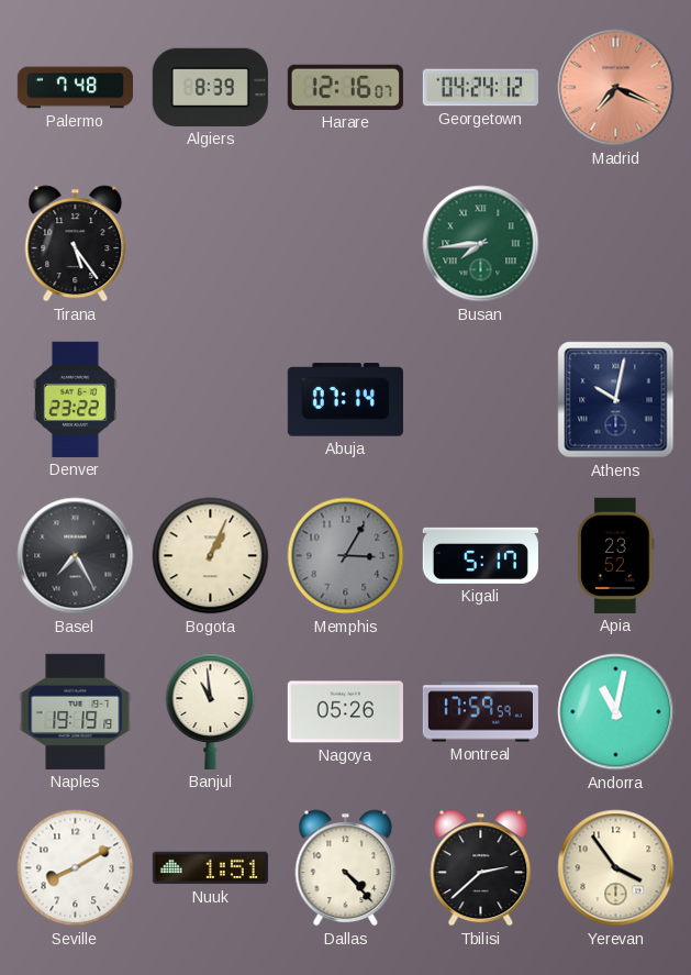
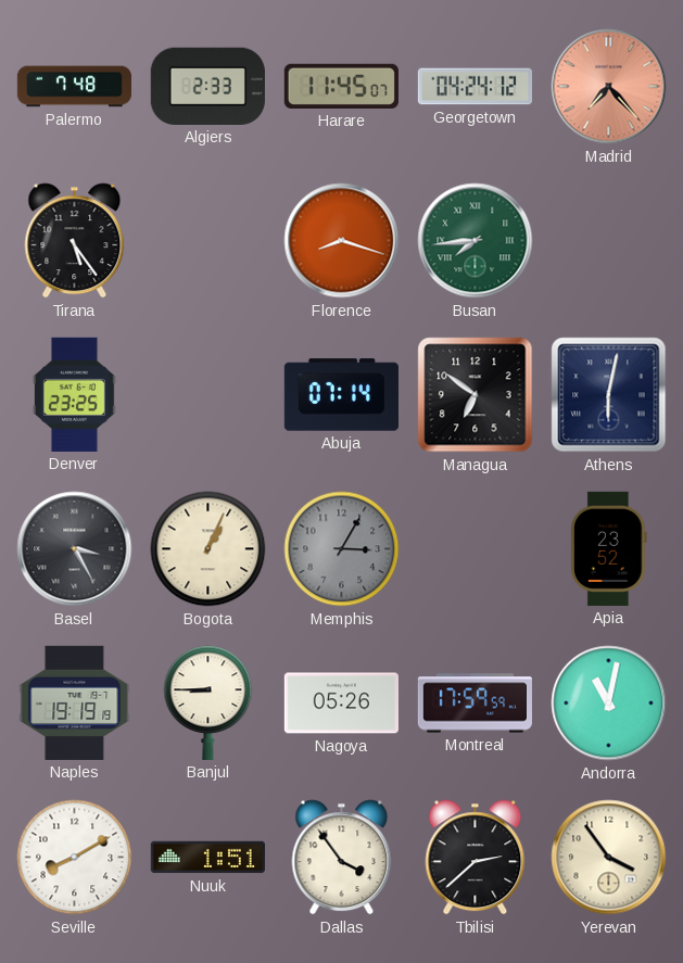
Algiers: 8:39 -> 2:33 (207, 86)
Harare: 12:16 -> 11:45 (341, 86)
Madrid: 7:19 -> 7:23 (609, 87)
Florence: none -> 8:18 (342, 241)
Denver: 23:22 -> 23:25 (74, 394)
Managua: none -> 6:51 (476, 395)
Athens: 10:02 -> 6:02 (609, 395)
Basel: 7:25 -> 3:25 (75, 549)
Kigali: 5:17 -> none (480, 555)
Banjul: 10:59 -> 8:45 (208, 702)
Dallas: 4:23 -> 3:54 (342, 858)
